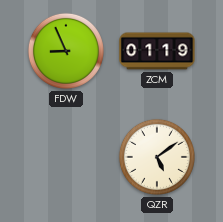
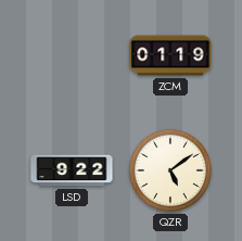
FDW: 8:56 -> none (66, 51)
LSD: none -> 9:22 (72, 170)
